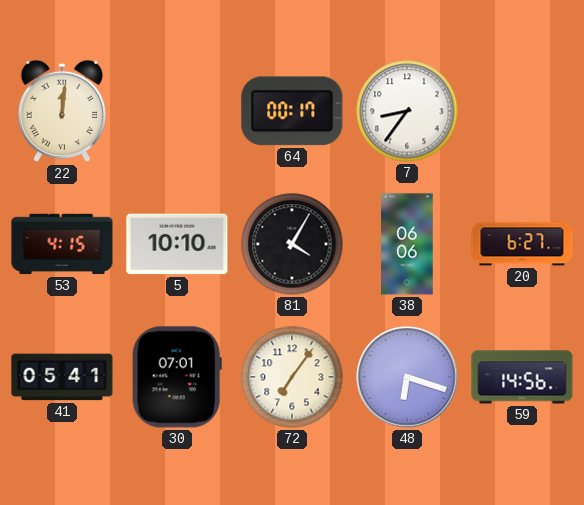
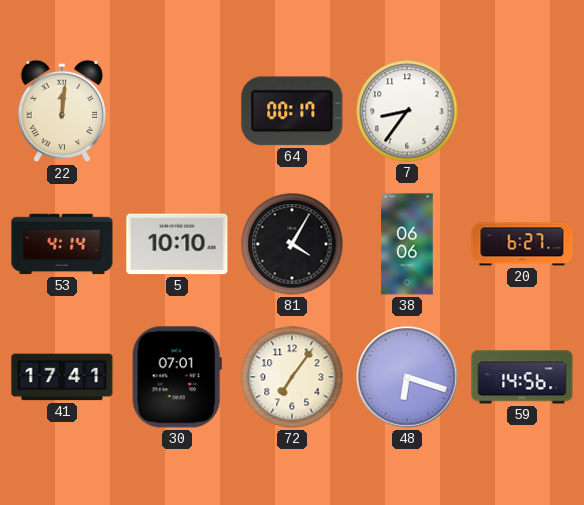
53: 4:15 -> 4:14 (62, 244)
41: 05:41 -> 17:41 (62, 377)
